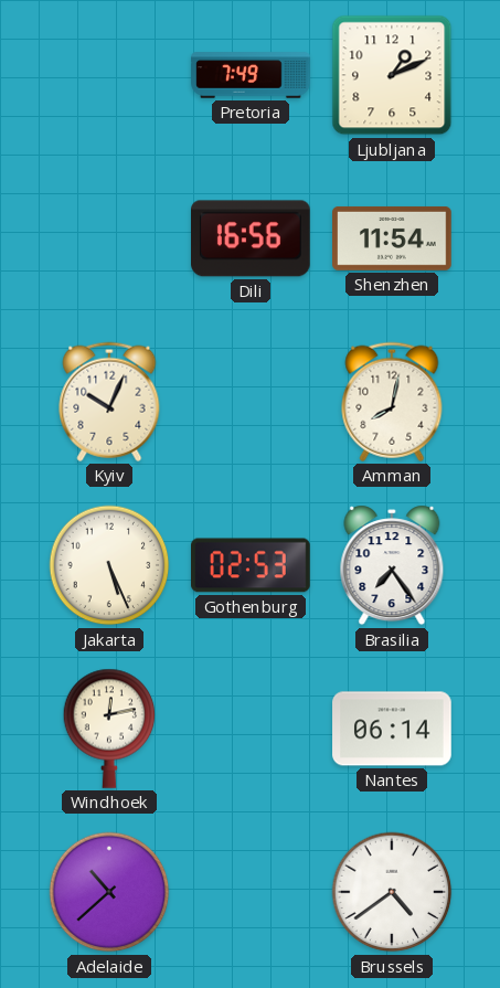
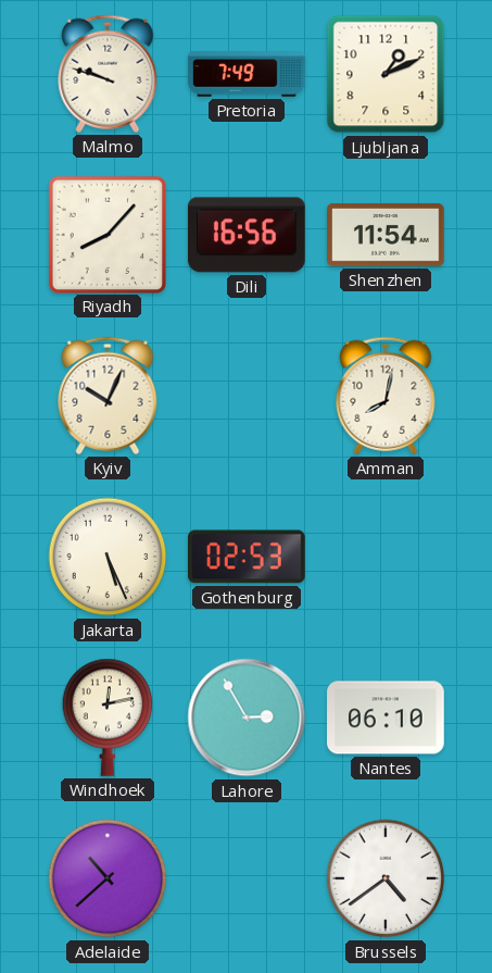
Malmo: none -> 9:48 (108, 74)
Riyadh: none -> 8:07 (106, 234)
Brasilia: 7:24 -> none (392, 565)
Lahore: none -> 2:55 (247, 718)
Nantes: 06:14 -> 06:10 (386, 718)
